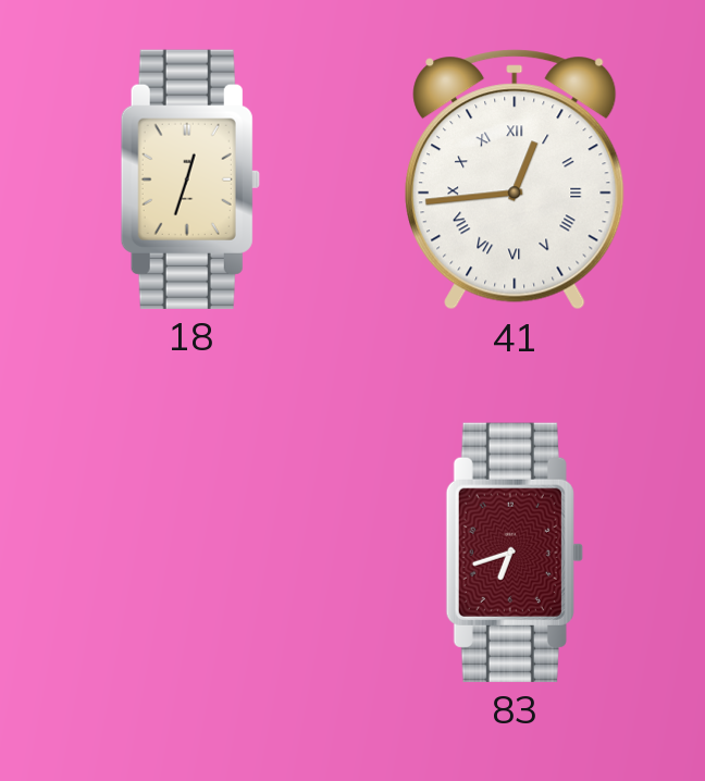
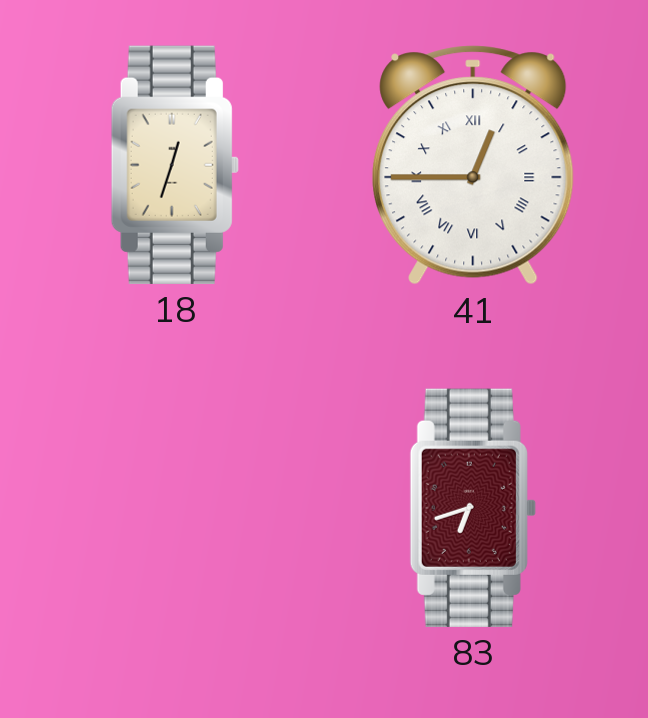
41: 12:44 -> 12:45 (473, 165)
